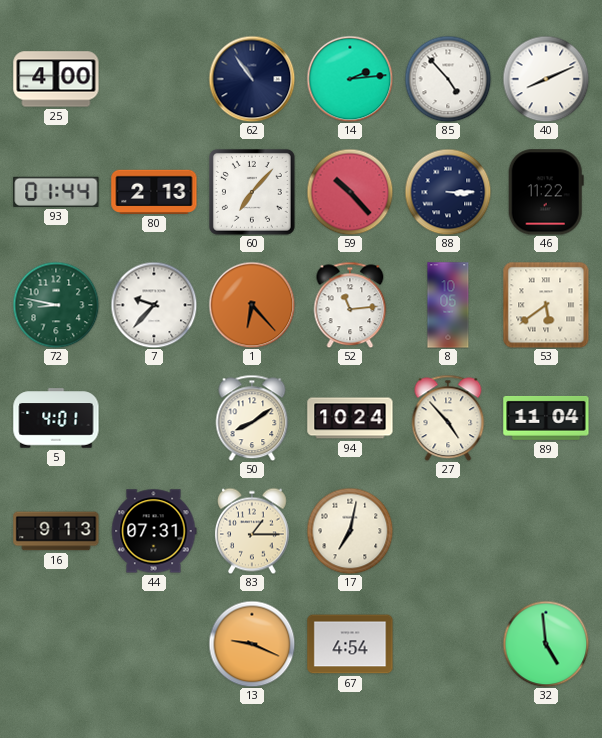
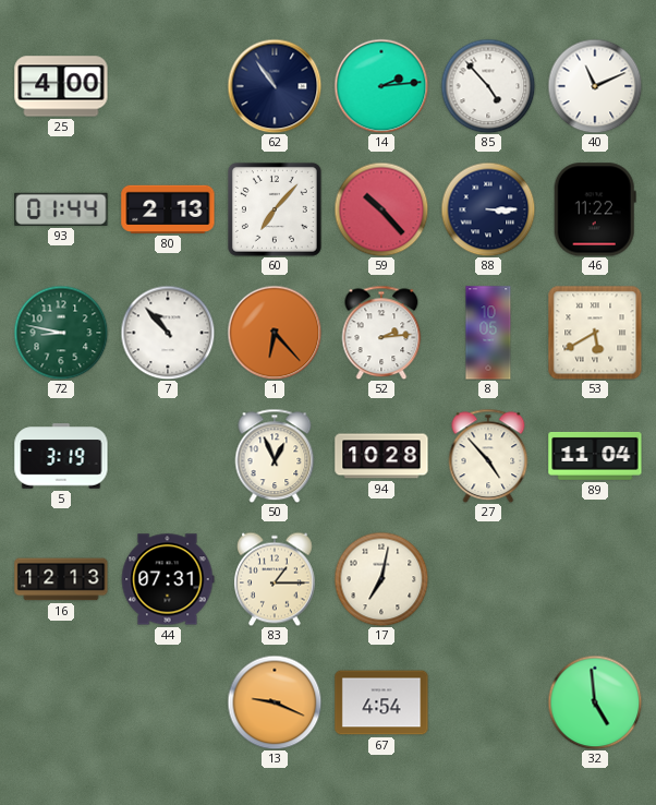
40: 8:11 -> 11:11 (595, 86)
7: 9:37 -> 10:53 (168, 333)
52: 11:14 -> 2:14 (381, 333)
53: 5:39 -> 5:40 (595, 333)
5: 4:01 -> 3:19 (61, 456)
50: 8:09 -> 12:56 (275, 456)
94: 10:24 -> 10:28 (381, 456)
16: 9:13 -> 12:13 (61, 579)
